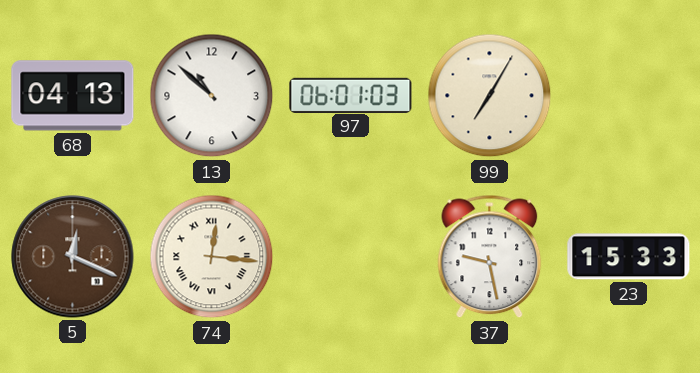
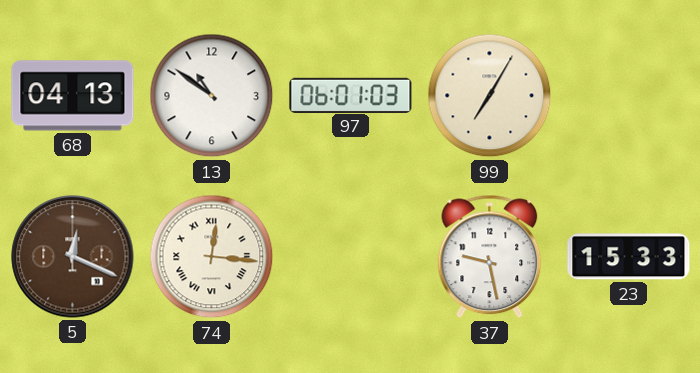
13: 10:52 -> 10:51 (212, 96)
